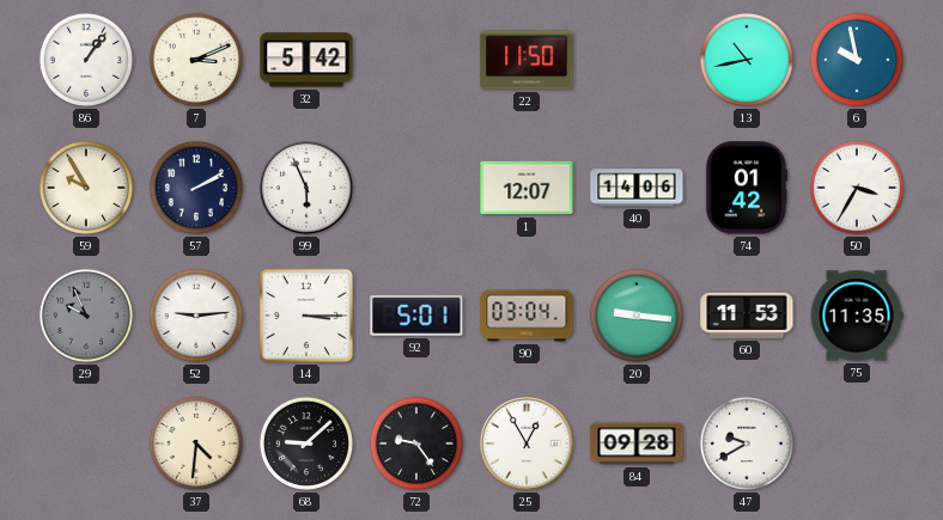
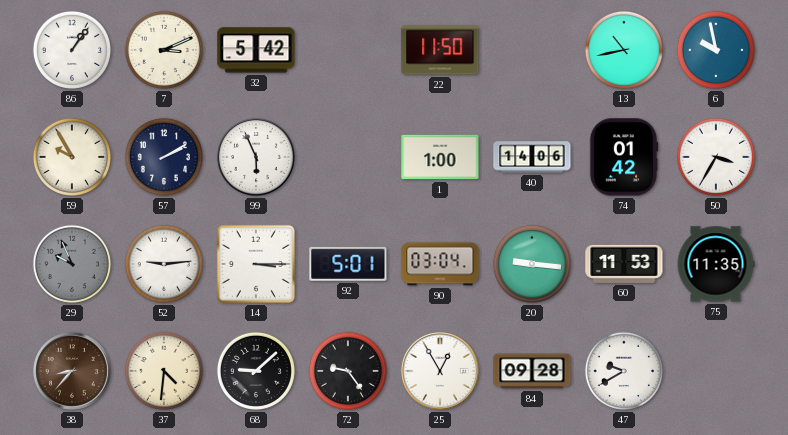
1: 12:07 -> 1:00 (440, 157)
38: none -> 8:37 (73, 372)
